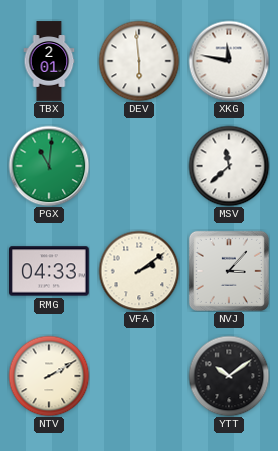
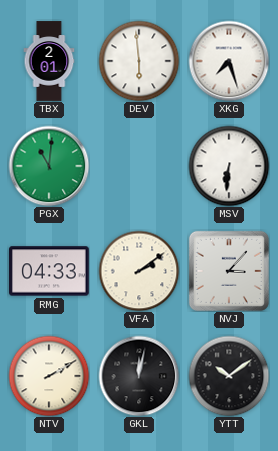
XKG: 11:47 -> 7:27 (229, 61)
MSV: 11:38 -> 6:31 (229, 166)
GKL: none -> 12:02 (139, 376)
